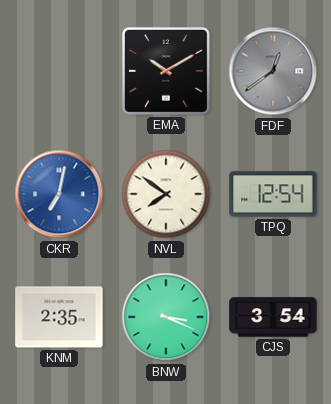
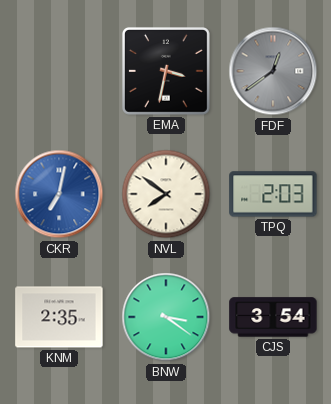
EMA: 10:10 -> 3:32 (166, 71)
TPQ: 12:54 -> 2:03 (273, 194)
BNW: 3:19 -> 3:21 (166, 317)
